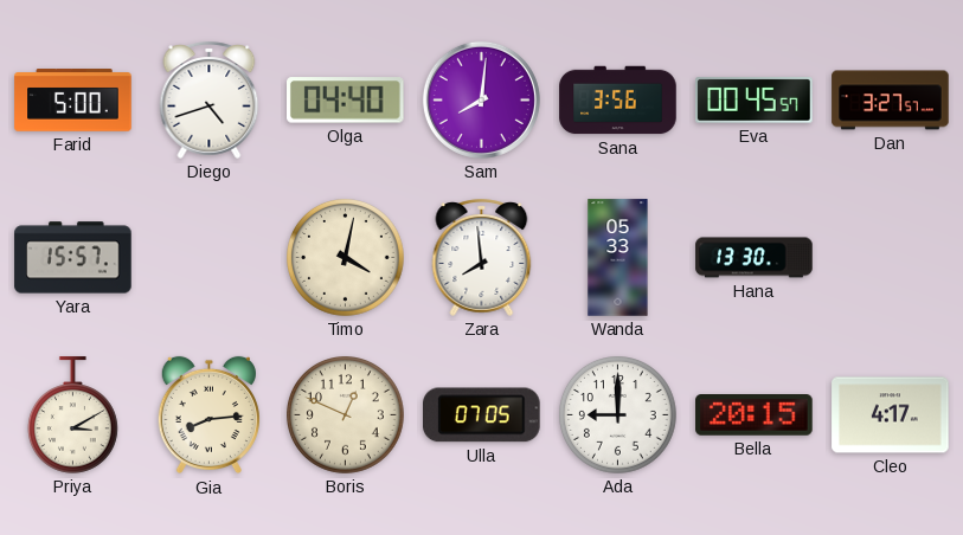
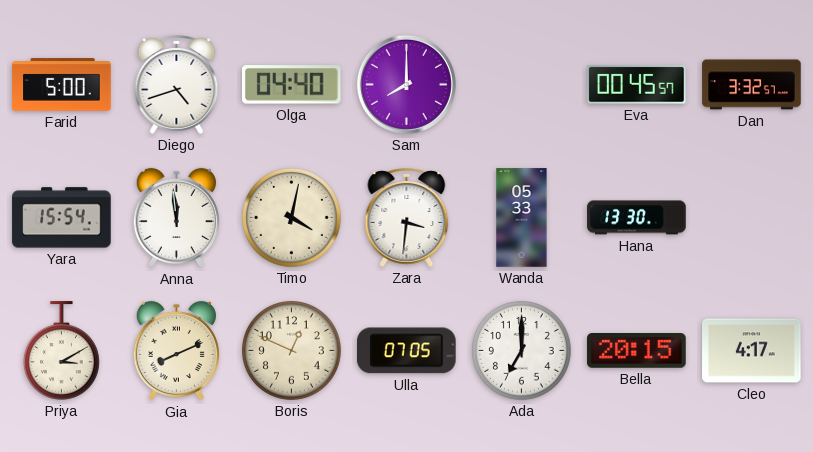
Sam: 8:01 -> 8:00 (406, 84)
Sana: 3:56 -> none (618, 101)
Dan: 3:27 -> 3:32 (752, 85)
Yara: 15:57 -> 15:54 (62, 218)
Anna: none -> 11:59 (176, 218)
Zara: 7:59 -> 3:31 (407, 217)
Gia: 8:14 -> 8:11 (176, 351)
Ada: 9:00 -> 7:00 (522, 351)
